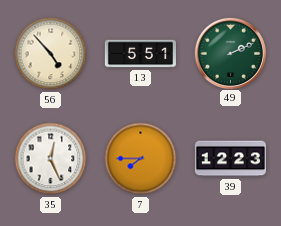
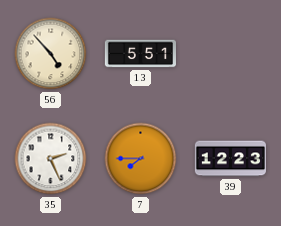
49: 2:11 -> none (230, 53)
35: 12:26 -> 2:26 (51, 159)
